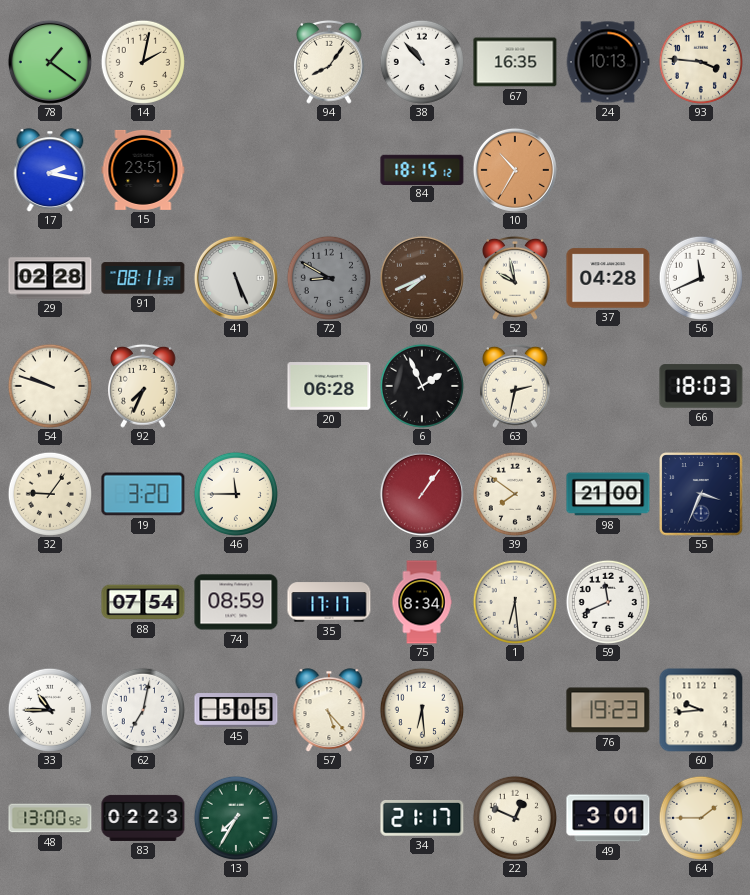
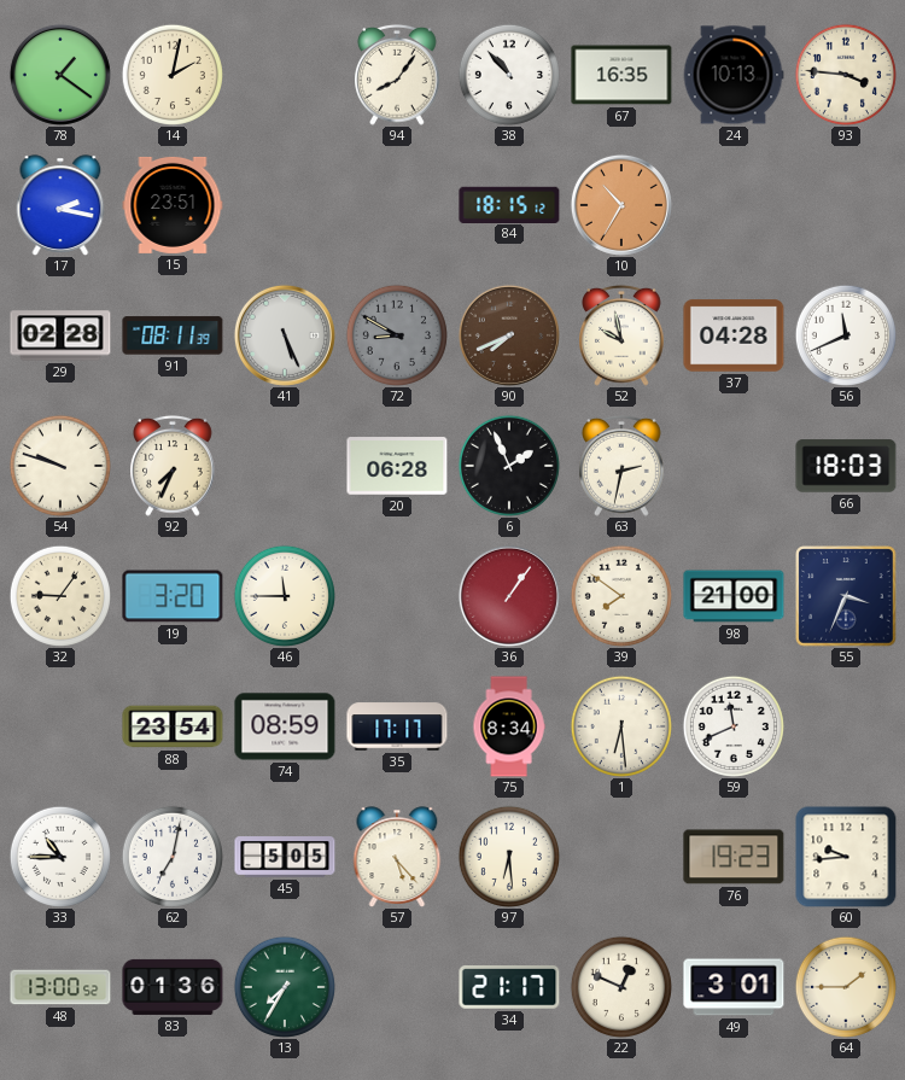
88: 07:54 -> 23:54 (173, 726)
83: 02:23 -> 01:36 (173, 987)
